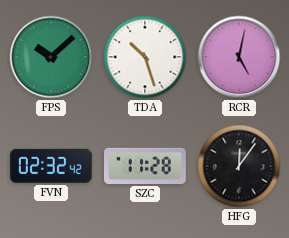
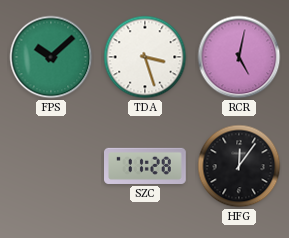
TDA: 10:27 -> 3:27 (145, 57)
FVN: 02:32 -> none (52, 166)
